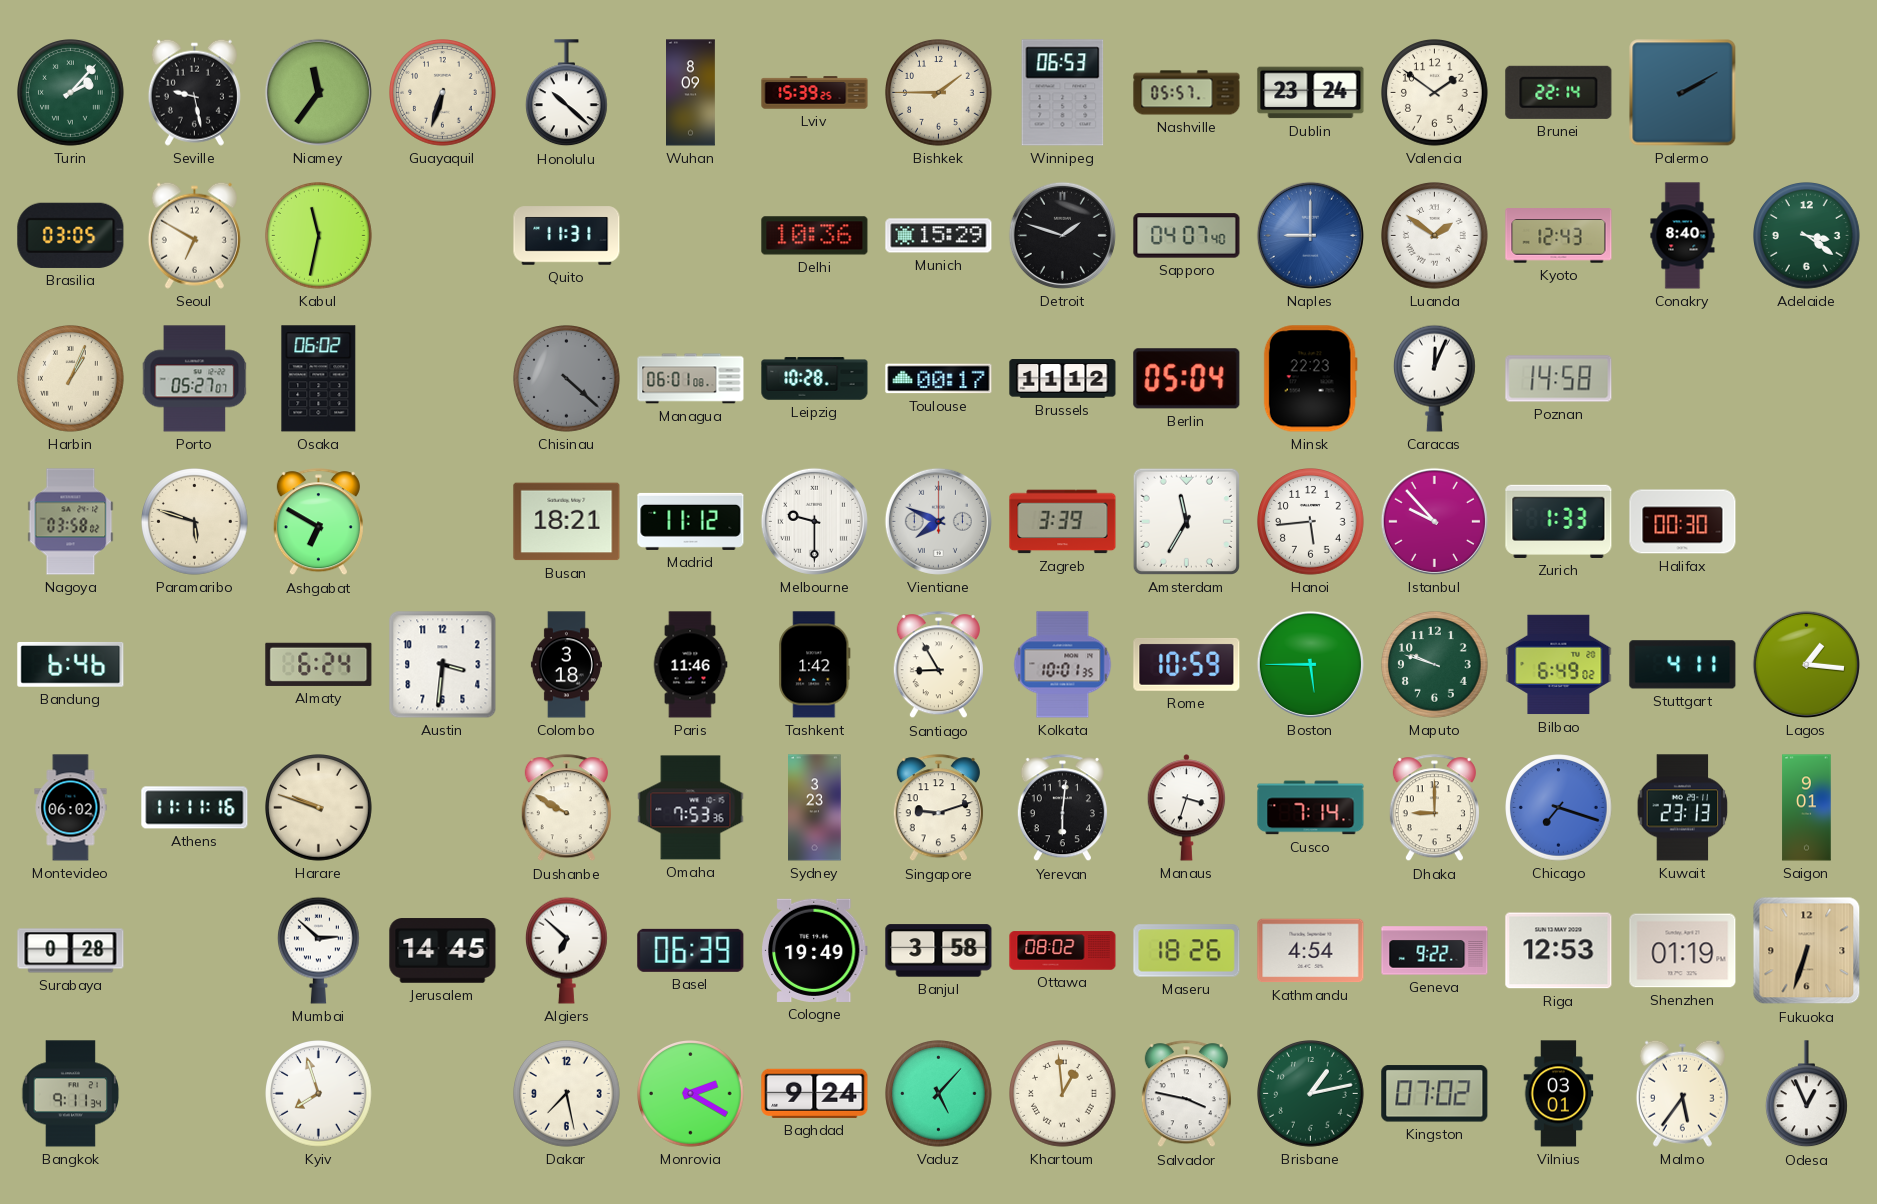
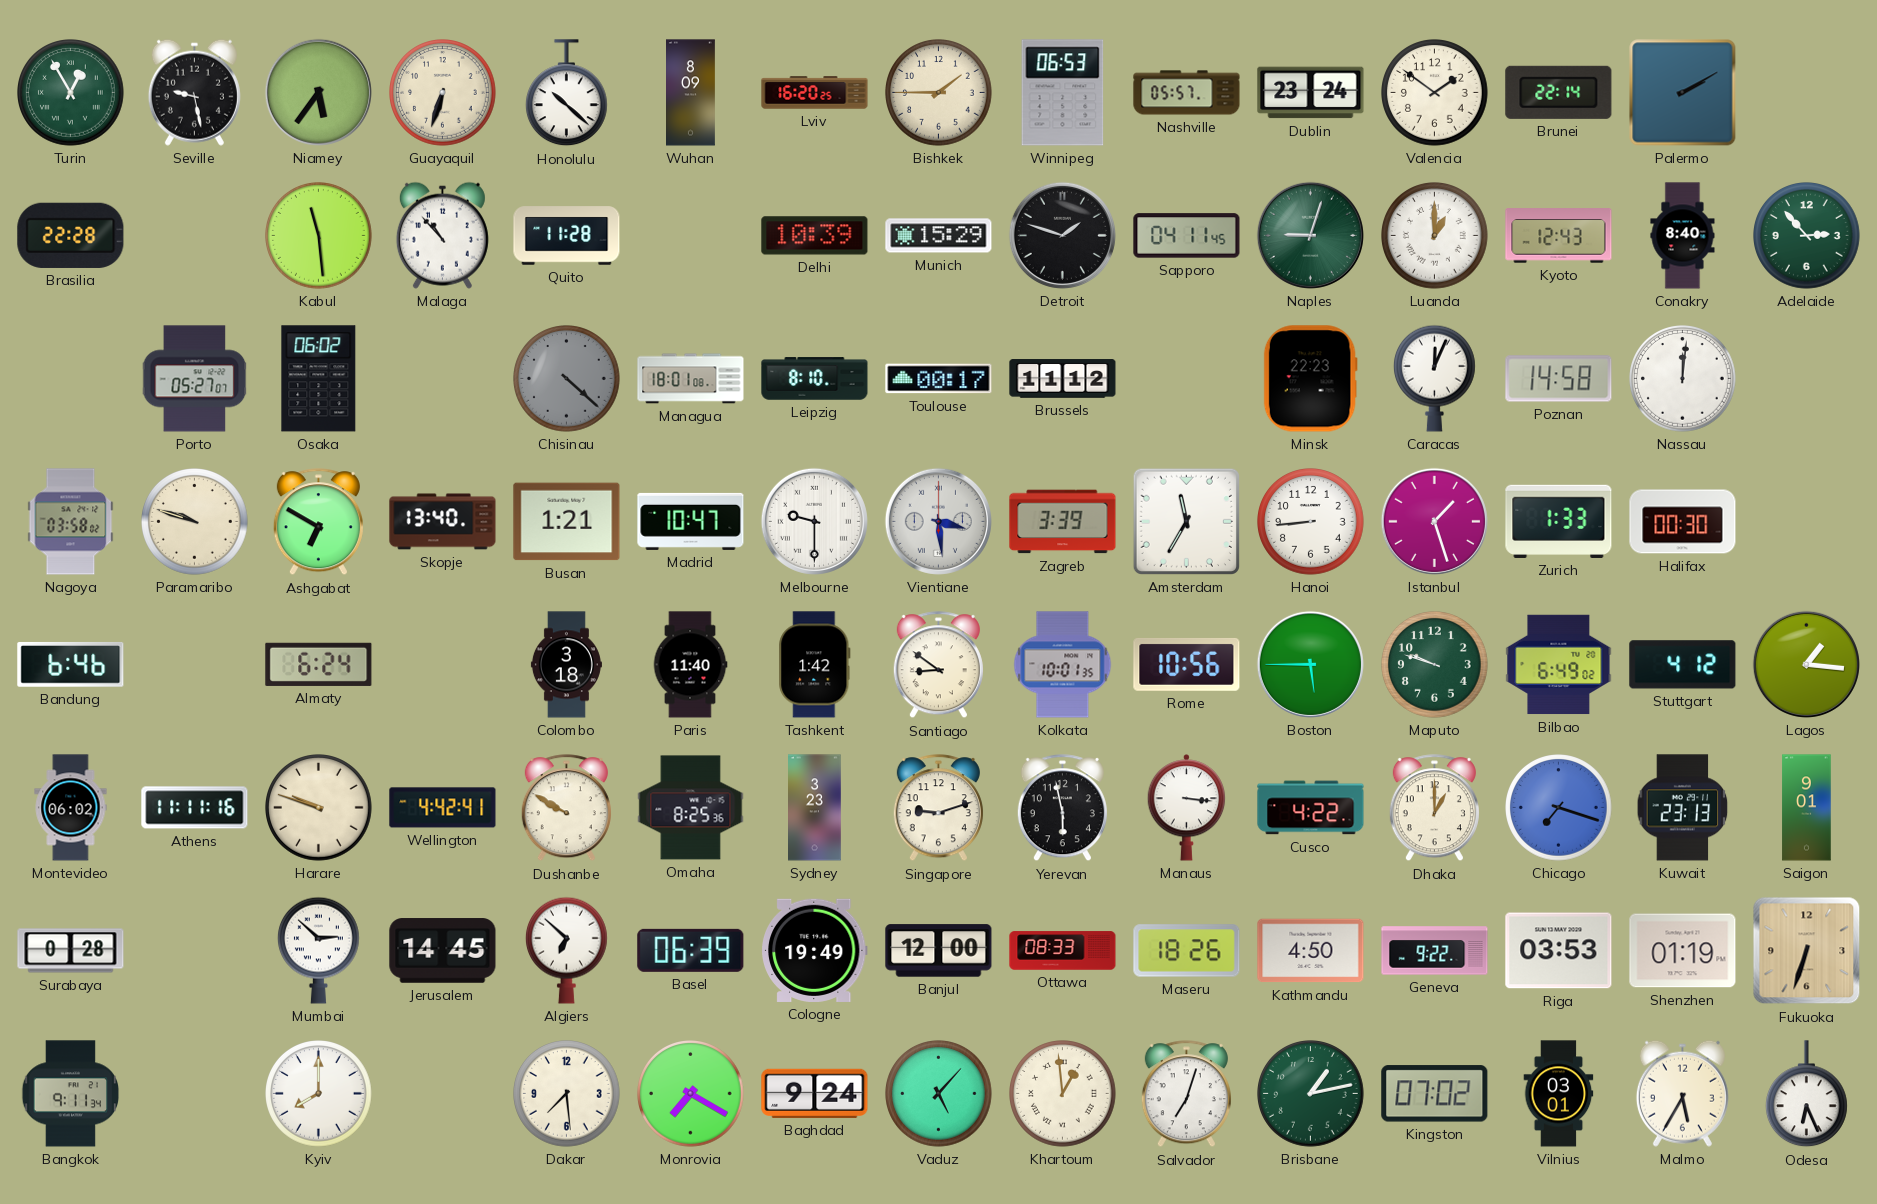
Turin: 2:07 -> 12:55 (71, 93)
Niamey: 11:36 -> 5:36 (318, 92)
Lviv: 15:39 -> 16:20 (815, 93)
Brasilia: 03:05 -> 22:28 (71, 235)
Seoul: 6:50 -> none (194, 235)
Kabul: 11:32 -> 11:29 (319, 236)
Malaga: none -> 10:53 (442, 235)
Quito: 11:31 -> 11:28 (567, 236)
Delhi: 10:36 -> 10:39 (815, 236)
Sapporo: 04:07 -> 04:11 (1187, 236)
Naples: 9:00 -> 9:03 (1310, 235)
Naples dial: blue -> green (1310, 235)
Luanda: 1:51 -> 1:00 (1435, 236)
Adelaide: 3:21 -> 2:53 (1807, 236)
Harbin: 1:04 -> none (71, 379)
Managua: 06:01 -> 18:01 (691, 379)
Leipzig: 10:28 -> 8:10 (815, 379)
Berlin: 05:04 -> none (1187, 379)
Nassau: none -> 12:01 (1683, 379)
Paramaribo: 5:48 -> 9:48 (195, 522)
Skopje: none -> 13:40 (443, 522)
Busan: 18:21 -> 1:21 (567, 522)
Madrid: 11:12 -> 10:47 (691, 521)
Vientiane: 7:49 -> 3:29 (938, 521)
Hanoi: 5:44 -> 8:44 (1311, 522)
Istanbul: 9:53 -> 1:27 (1434, 521)
Austin: 3:31 -> none (443, 665)
Paris: 11:46 -> 11:40 (690, 665)
Santiago: 8:55 -> 8:51 (938, 665)
Rome: 10:59 -> 10:56 (1187, 664)
Stuttgart: 4:11 -> 4:12 (1683, 665)
Wellington: none -> 4:42 (443, 808)
Omaha: 7:53 -> 8:25 (691, 808)
Yerevan: 6:01 -> 5:58 (1062, 808)
Manaus: 3:33 -> 3:16 (1187, 808)
Cusco: 7:14 -> 4:22 (1311, 808)
Dhaka: 9:00 -> 1:00 (1434, 808)
Banjul: 3:58 -> 12:00 (939, 951)
Ottawa: 08:02 -> 08:33 (1063, 951)
Kathmandu: 4:54 -> 4:50 (1311, 951)
Riga: 12:53 -> 03:53 (1559, 951)
Kyiv: 7:57 -> 8:00 (319, 1094)
Dakar: 7:28 -> 7:29 (567, 1094)
Monrovia: 2:20 -> 7:20 (691, 1094)
Salvador: 3:47 -> 7:03 (1186, 1094)
Malmo: 5:36 -> 5:35 (1682, 1093)
Odesa: 12:56 -> 6:26 (1807, 1094)
